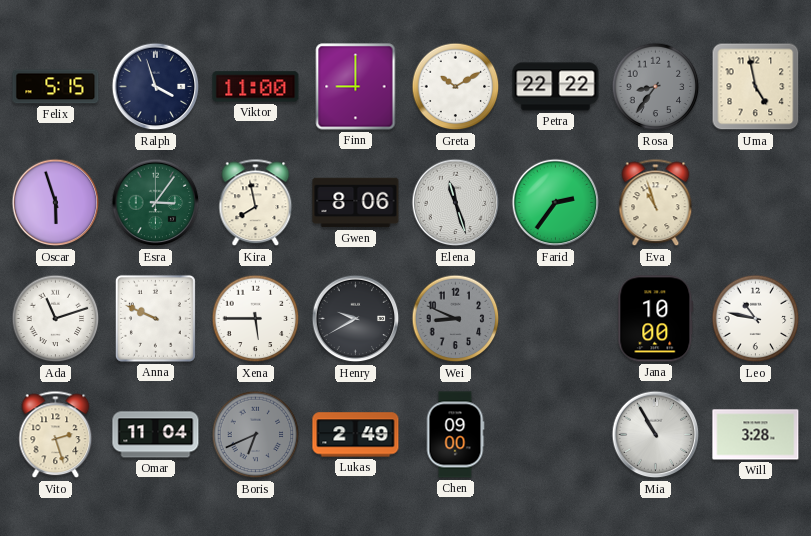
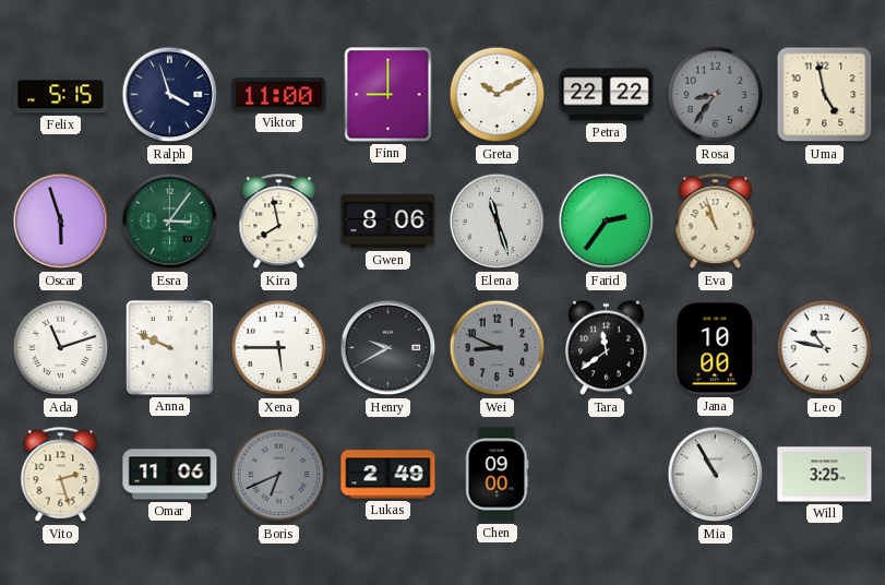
Tara: none -> 11:39 (607, 348)
Omar: 11:04 -> 11:06 (170, 475)
Will: 3:28 -> 3:25 (825, 475)
